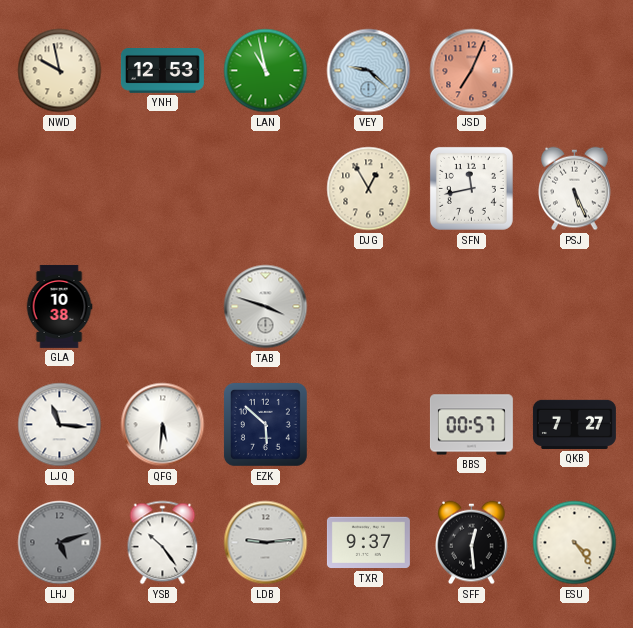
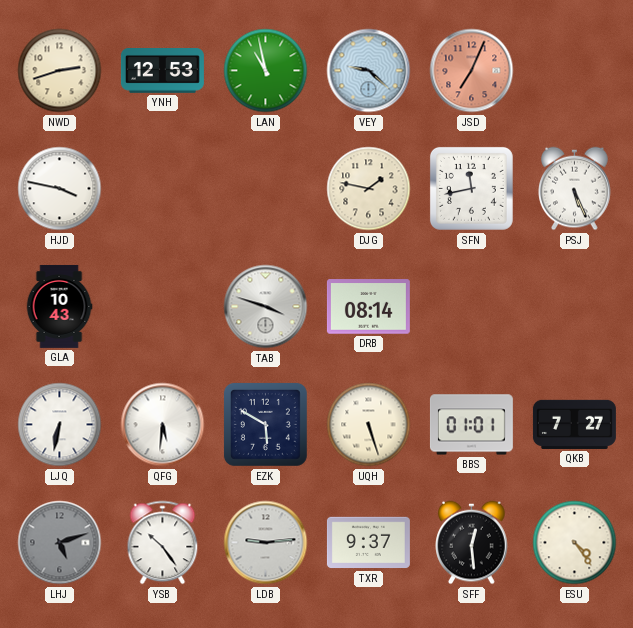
NWD: 9:58 -> 2:42 (60, 71)
HJD: none -> 3:47 (60, 189)
DJG: 12:55 -> 1:47 (369, 189)
GLA: 10:38 -> 10:43 (59, 306)
DRB: none -> 08:14 (368, 307)
LJQ: 11:16 -> 6:32 (60, 425)
EZK: 5:52 -> 5:50 (265, 424)
UQH: none -> 5:27 (369, 425)
BBS: 00:57 -> 01:01 (471, 425)
